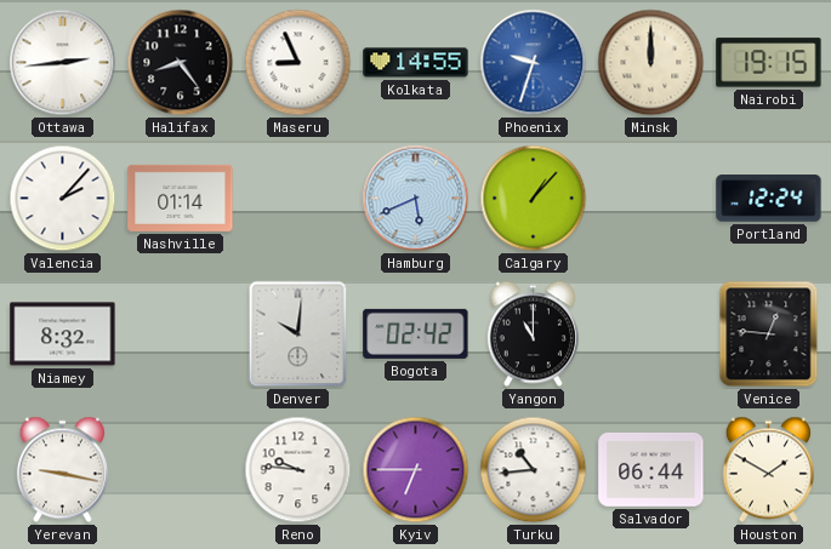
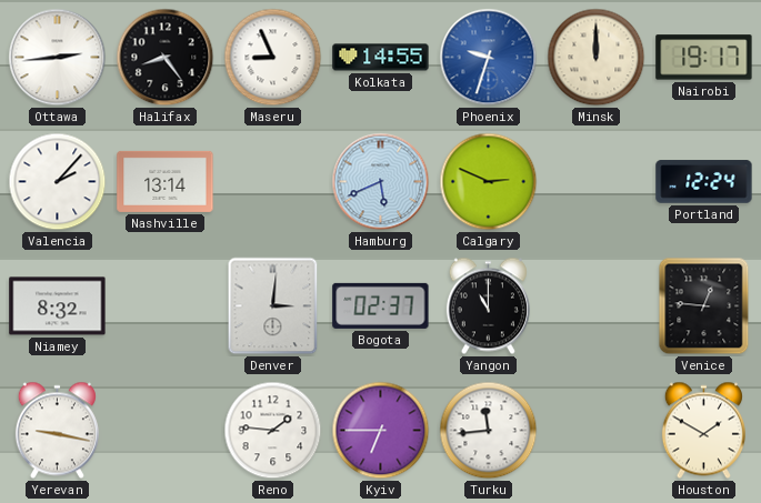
Nairobi: 19:15 -> 19:17 (704, 58)
Nashville: 01:14 -> 13:14 (166, 181)
Calgary: 1:07 -> 2:49 (489, 182)
Denver: 10:01 -> 3:01 (273, 306)
Bogota: 02:42 -> 02:37 (381, 305)
Reno: 9:46 -> 1:46 (273, 431)
Turku: 10:44 -> 11:44 (489, 431)
Salvador: 06:44 -> none (651, 469)
